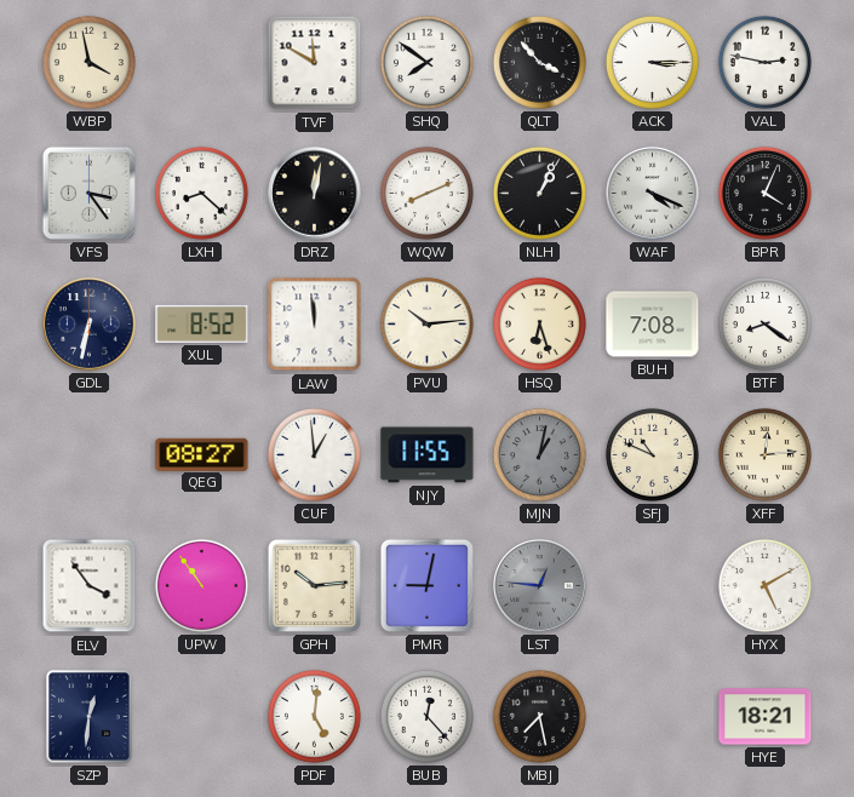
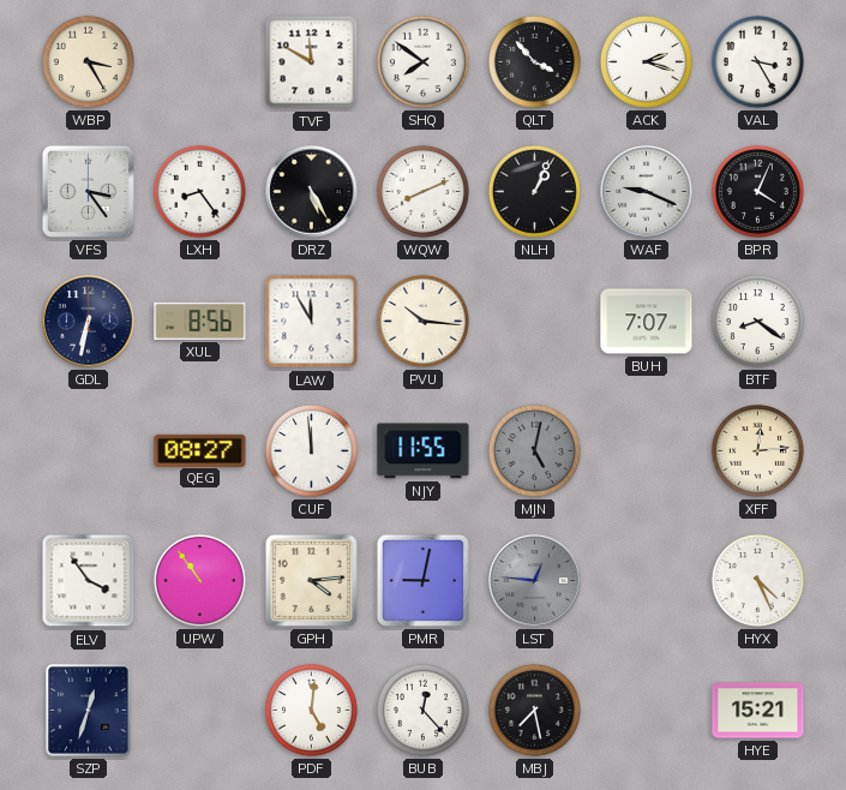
WBP: 3:58 -> 3:25 (88, 61)
ACK: 3:15 -> 2:18 (646, 61)
VAL: 2:47 -> 3:25 (757, 61)
LXH: 8:22 -> 8:24 (199, 191)
DRZ: 12:02 -> 5:25 (312, 192)
WAF: 4:19 -> 9:19 (647, 192)
XUL: 8:52 -> 8:56 (200, 321)
LAW: 11:59 -> 11:55 (312, 322)
PVU: 10:14 -> 10:16 (422, 321)
HSQ: 6:27 -> none (539, 323)
BUH: 7:08 -> 7:07 (647, 322)
CUF: 12:59 -> 11:59 (311, 450)
MJN: 1:02 -> 5:02 (534, 450)
SFJ: 10:49 -> none (652, 454)
GPH: 10:14 -> 4:14 (311, 580)
HYX: 5:10 -> 4:26 (757, 580)
SZP: 12:31 -> 12:33 (89, 711)
HYE: 18:21 -> 15:21 (758, 711)
